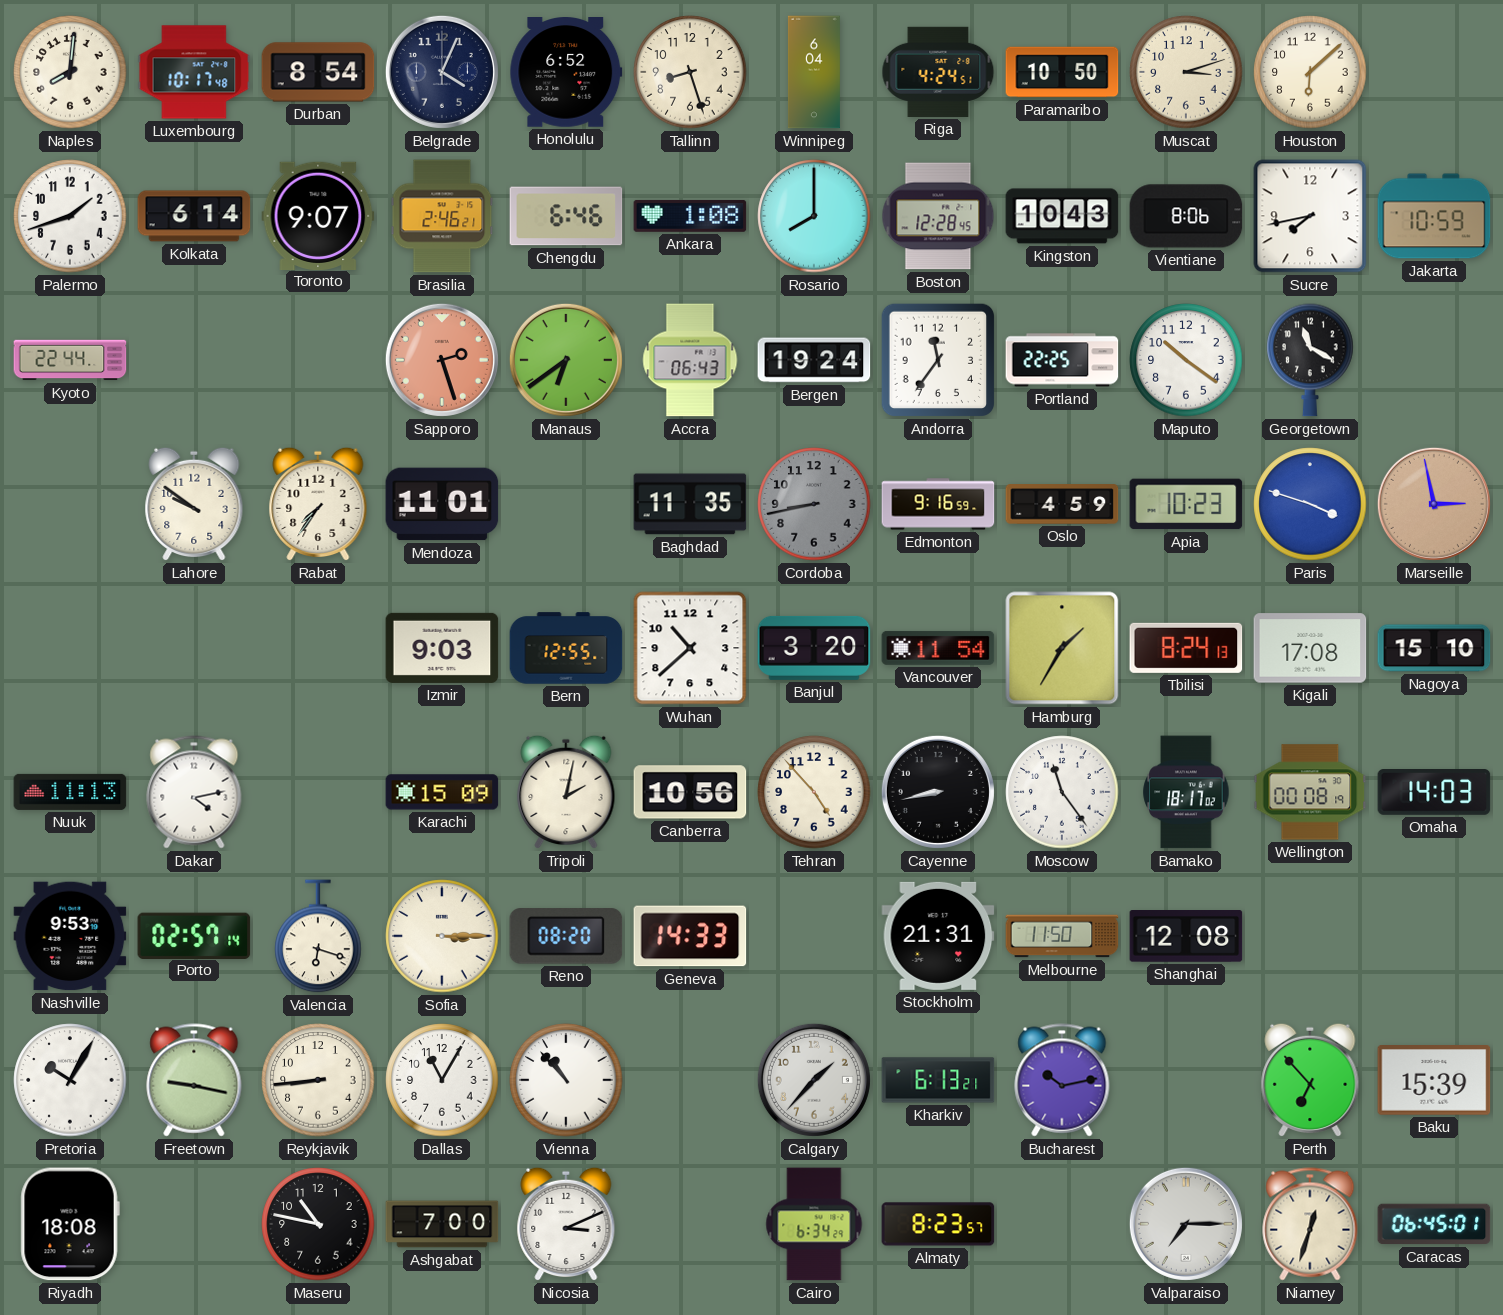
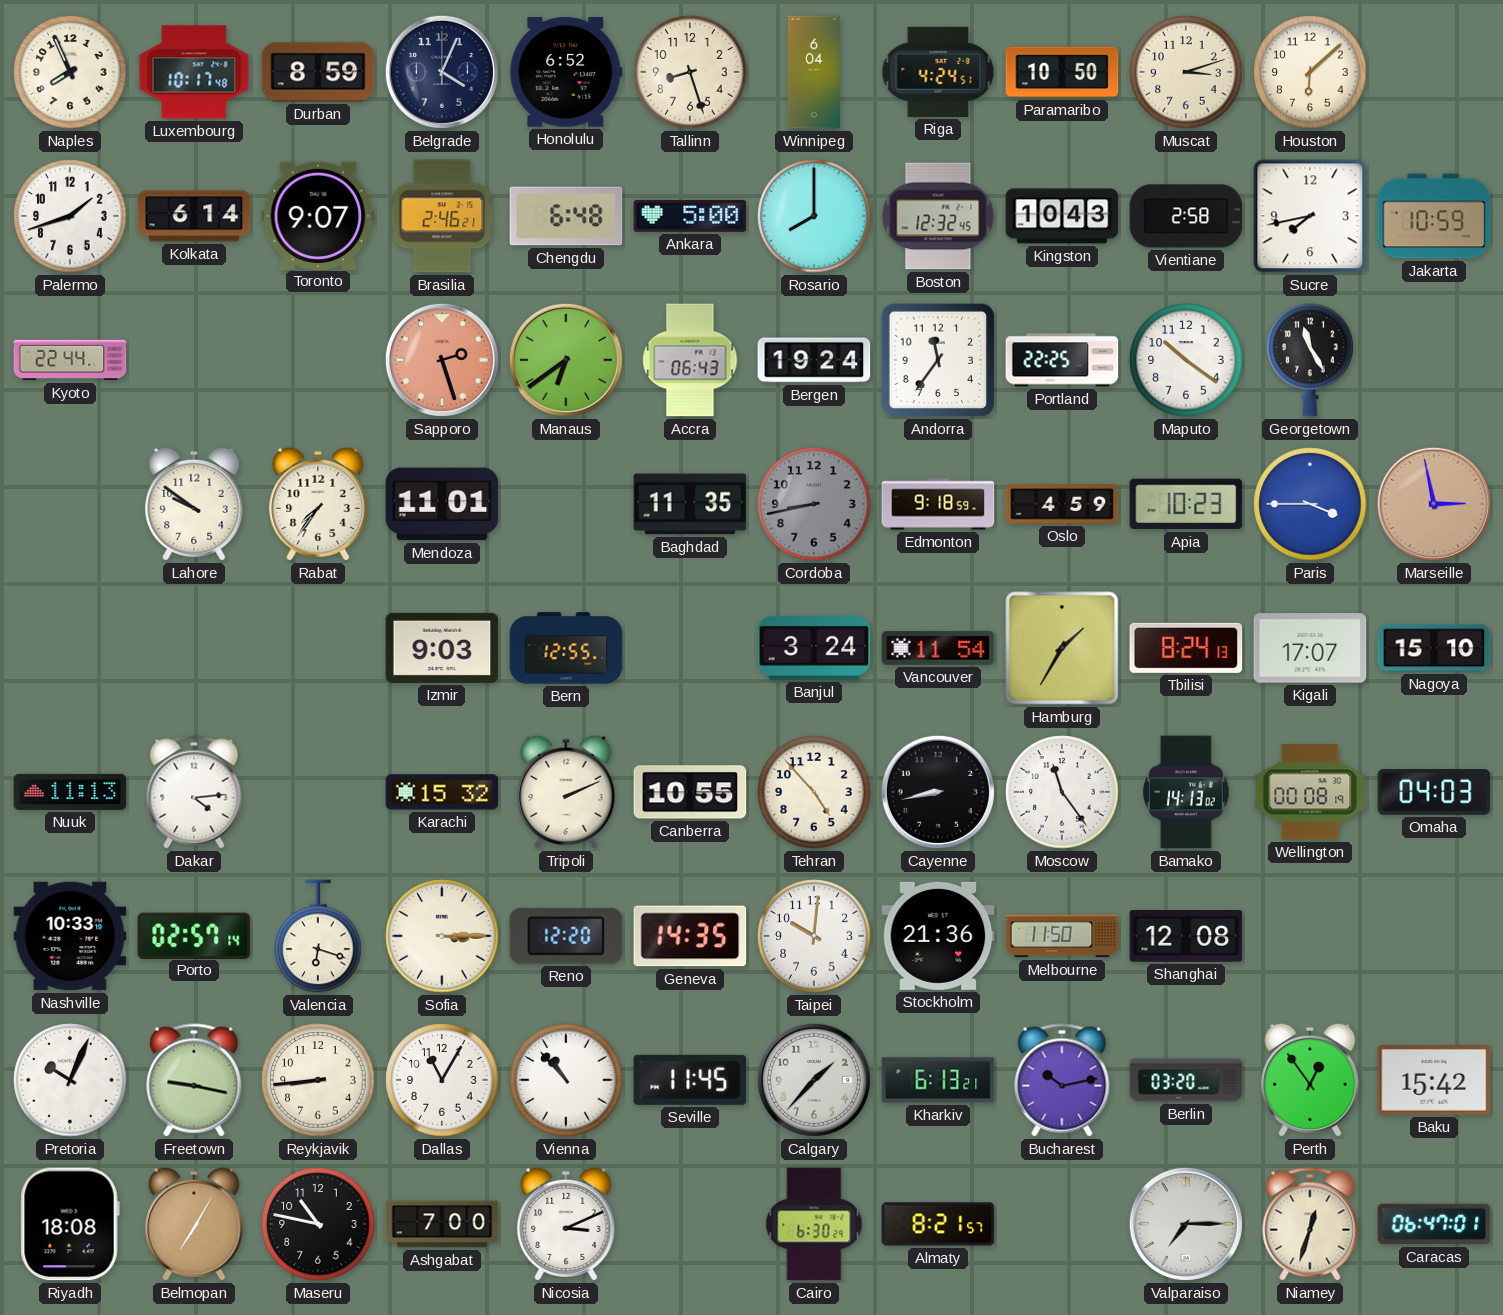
Naples: 8:01 -> 7:56 (70, 72)
Durban: 8:54 -> 8:59 (318, 72)
Chengdu: 6:46 -> 6:48 (566, 216)
Ankara: 1:08 -> 5:00 (690, 216)
Boston: 12:28 -> 12:32 (938, 216)
Vientiane: 8:06 -> 2:58 (1186, 216)
Georgetown: 11:20 -> 11:25 (1310, 360)
Edmonton: 9:16 -> 9:18 (938, 504)
Paris: 3:48 -> 3:45 (1310, 504)
Wuhan: 10:38 -> none (690, 648)
Banjul: 3:20 -> 3:24 (814, 648)
Kigali: 17:08 -> 17:07 (1310, 648)
Dakar: 4:13 -> 4:14 (194, 792)
Karachi: 15:09 -> 15:32 (442, 792)
Tripoli: 2:02 -> 2:11 (566, 792)
Canberra: 10:56 -> 10:55 (690, 792)
Bamako: 18:17 -> 14:13 (1186, 792)
Omaha: 14:03 -> 04:03 (1434, 793)
Nashville: 9:53 -> 10:33 (70, 936)
Reno: 08:20 -> 12:20 (566, 936)
Geneva: 14:33 -> 14:35 (690, 936)
Taipei: none -> 10:01 (814, 936)
Stockholm: 21:31 -> 21:36 (938, 936)
Pretoria: 10:05 -> 10:04 (70, 1080)
Seville: none -> 11:45 (690, 1080)
Berlin: none -> 03:20 (1186, 1080)
Perth: 6:53 -> 12:54 (1310, 1080)
Baku: 15:39 -> 15:42 (1434, 1081)
Belmopan: none -> 7:05 (194, 1224)
Cairo: 6:34 -> 6:30 (814, 1224)
Almaty: 8:23 -> 8:21 (938, 1224)
Caracas: 06:45 -> 06:47 (1434, 1224)
